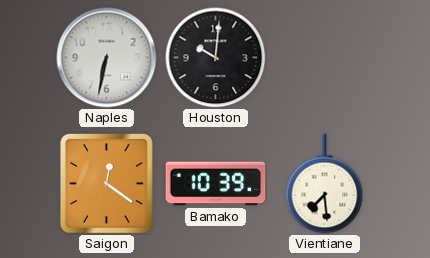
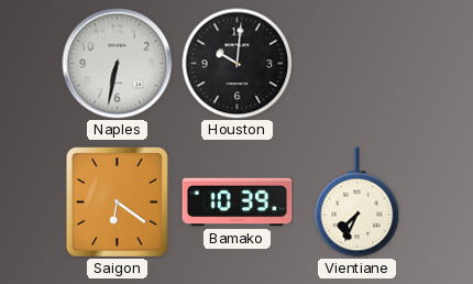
Saigon: 12:21 -> 6:21 (117, 201)
Vientiane: 7:29 -> 7:34 (358, 203)
